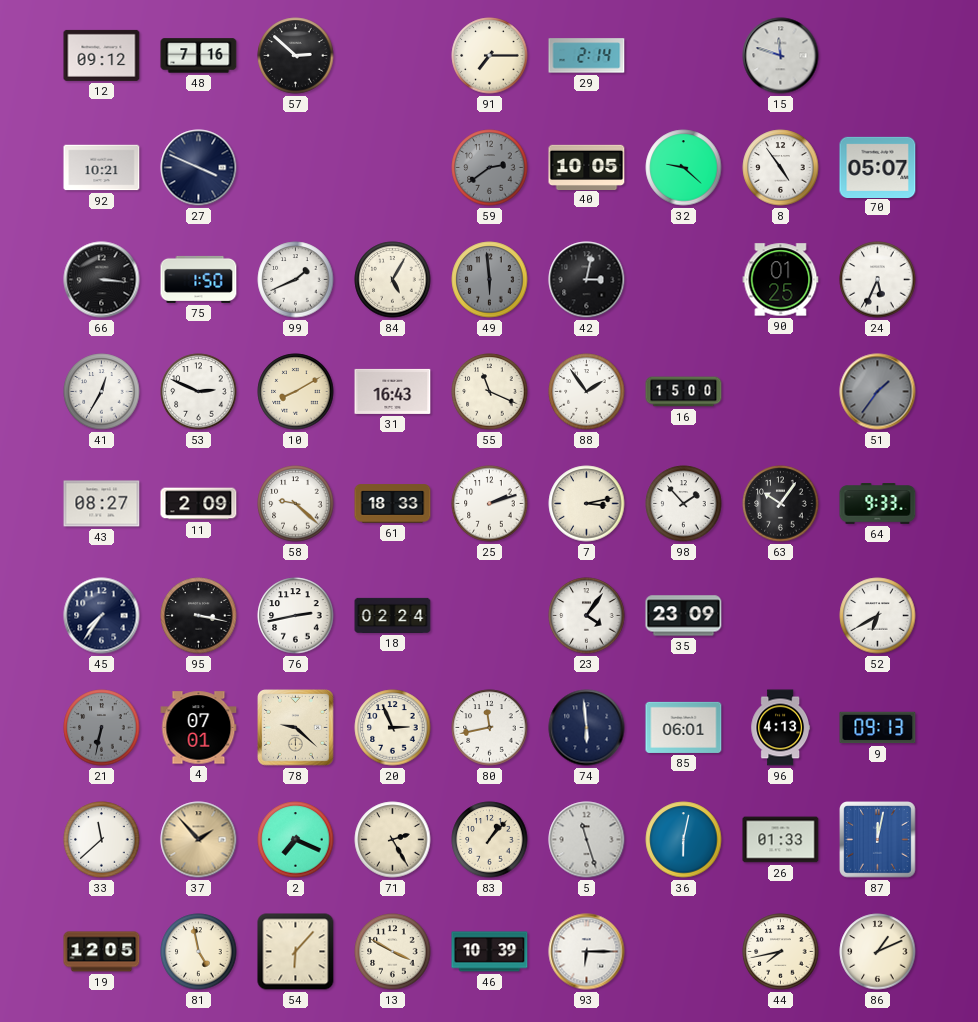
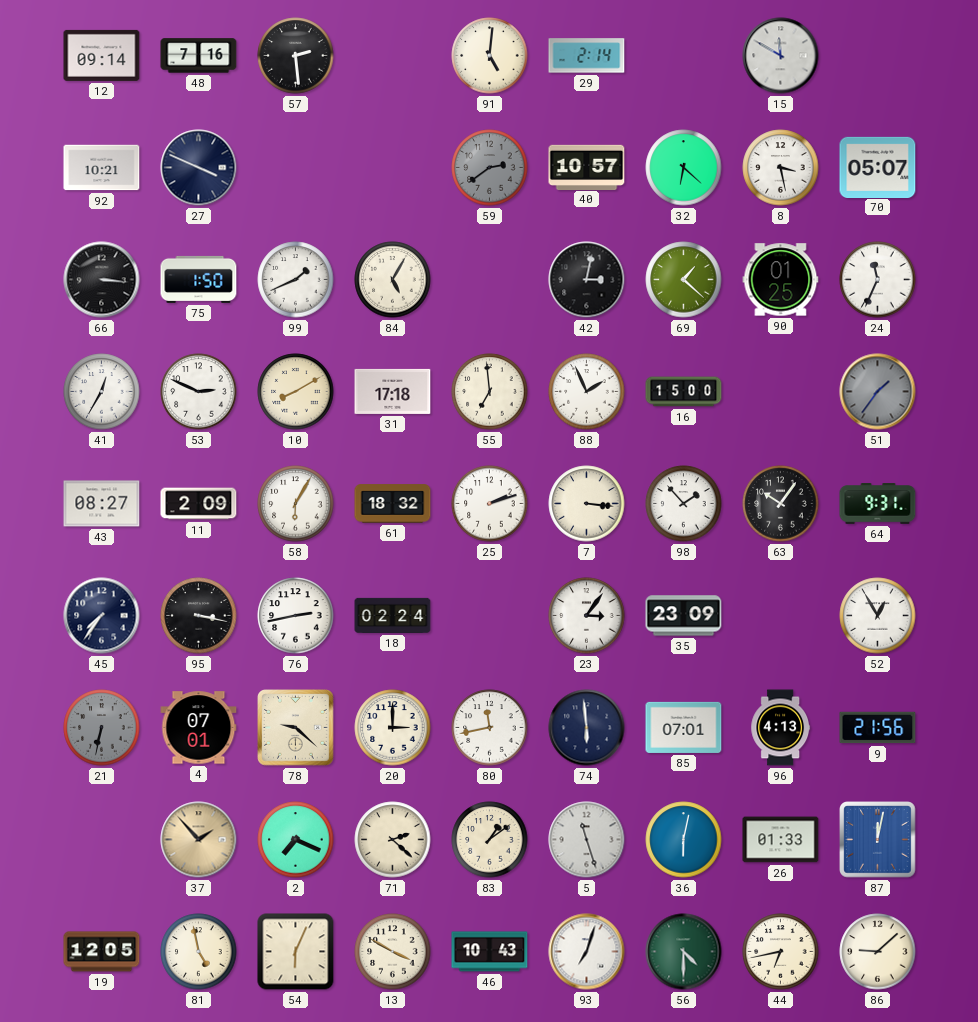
12: 09:12 -> 09:14 (102, 55)
57: 2:52 -> 2:29 (296, 56)
91: 7:15 -> 5:01 (490, 56)
15: 11:48 -> 11:50 (781, 56)
40: 10:05 -> 10:57 (587, 167)
32: 9:22 -> 6:22 (684, 168)
8: 4:54 -> 3:28 (781, 168)
49: 5:59 -> none (490, 280)
69: none -> 1:22 (684, 280)
24: 5:34 -> 11:34 (878, 280)
31: 16:43 -> 17:18 (393, 391)
55: 11:19 -> 6:59 (490, 392)
88: 1:54 -> 1:56 (587, 392)
58: 9:22 -> 6:05 (296, 504)
61: 18:33 -> 18:32 (393, 504)
7: 3:13 -> 3:16 (587, 504)
64: 9:33 -> 9:31 (878, 504)
23: 4:06 -> 3:06 (587, 616)
52: 6:40 -> 12:55 (878, 616)
20: 2:56 -> 3:00 (393, 728)
85: 06:01 -> 07:01 (684, 727)
9: 09:13 -> 21:56 (878, 728)
33: 11:38 -> none (102, 840)
71: 2:25 -> 2:22 (393, 840)
83: 1:07 -> 1:09 (490, 840)
54: 6:07 -> 6:04 (296, 952)
46: 10:39 -> 10:43 (490, 952)
93: 6:15 -> 7:03 (587, 952)
56: none -> 4:30 (684, 952)
44: 7:43 -> 6:43 (781, 952)
86: 1:11 -> 9:08 (878, 952)
